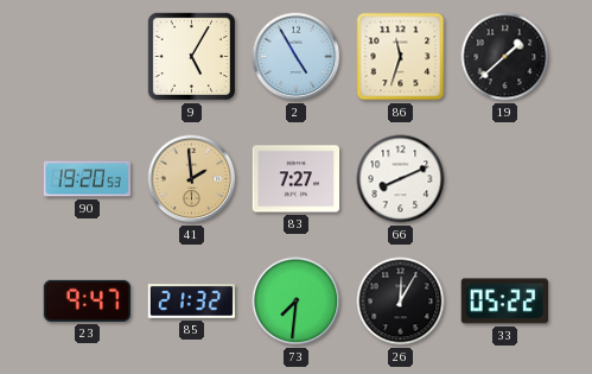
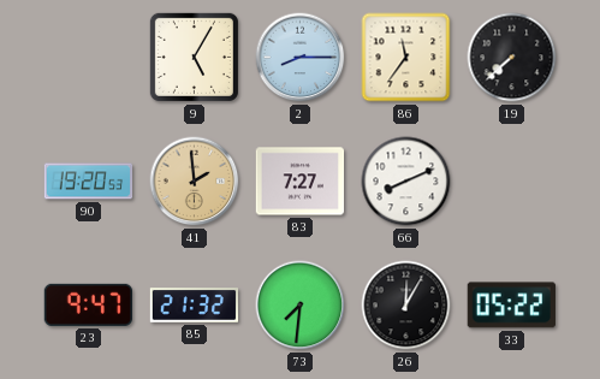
2: 4:55 -> 8:15 (301, 58)
86: 11:33 -> 11:36 (406, 58)
19: 1:38 -> 7:38 (512, 58)
